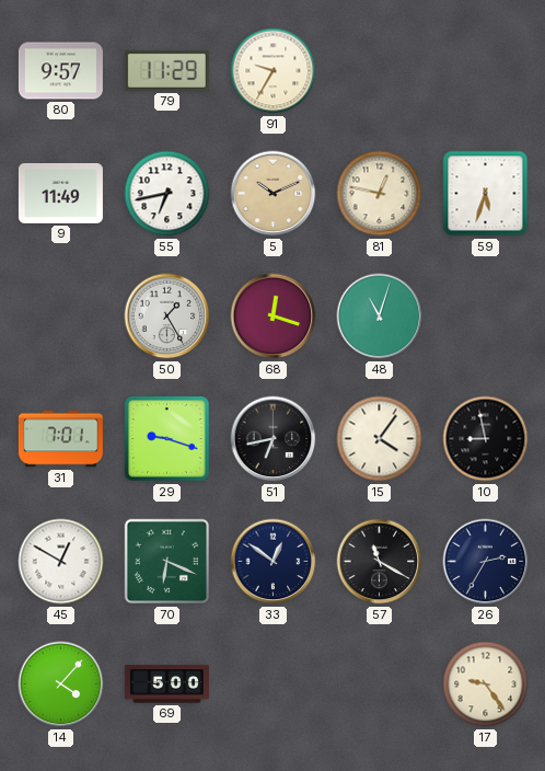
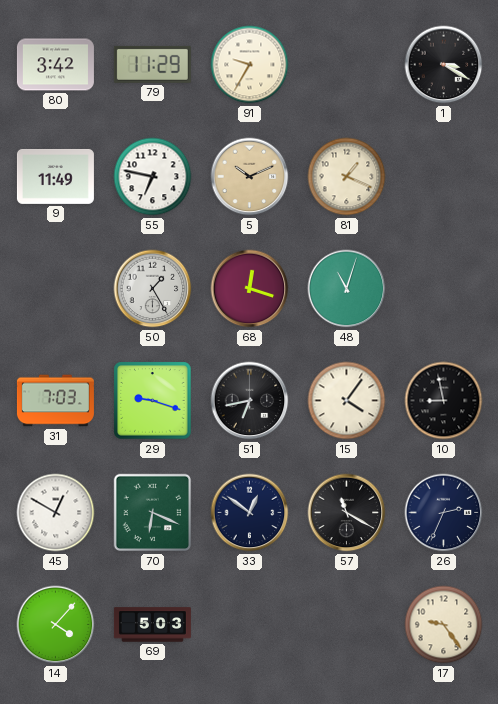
80: 9:57 -> 3:42 (55, 65)
1: none -> 3:20 (444, 65)
55: 6:43 -> 6:47 (153, 177)
81: 12:47 -> 1:19 (347, 177)
59: 5:33 -> none (486, 194)
31: 7:01 -> 7:03 (55, 401)
26: 2:35 -> 2:34 (444, 513)
69: 5:00 -> 5:03 (152, 625)
